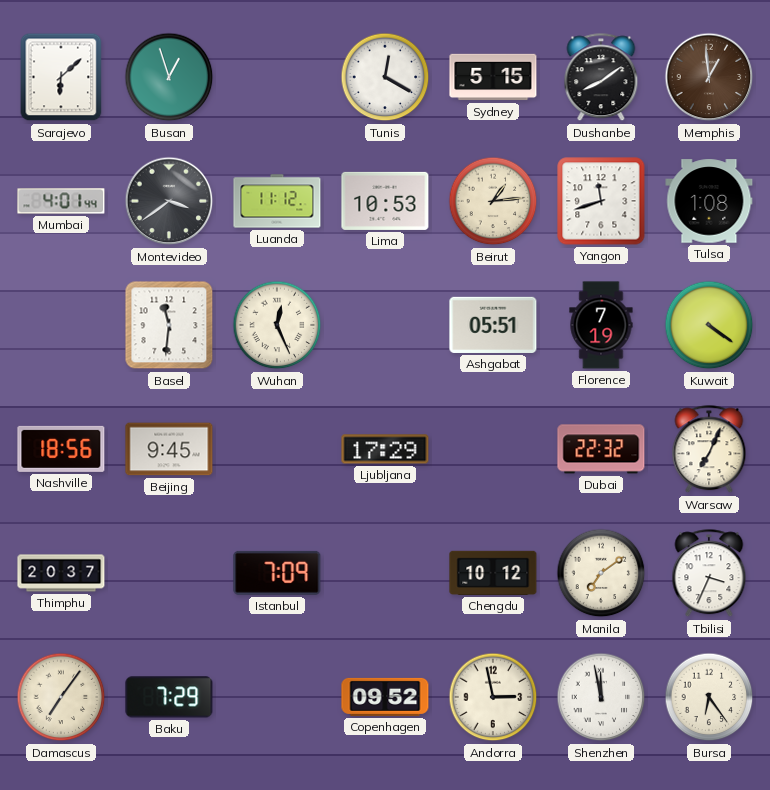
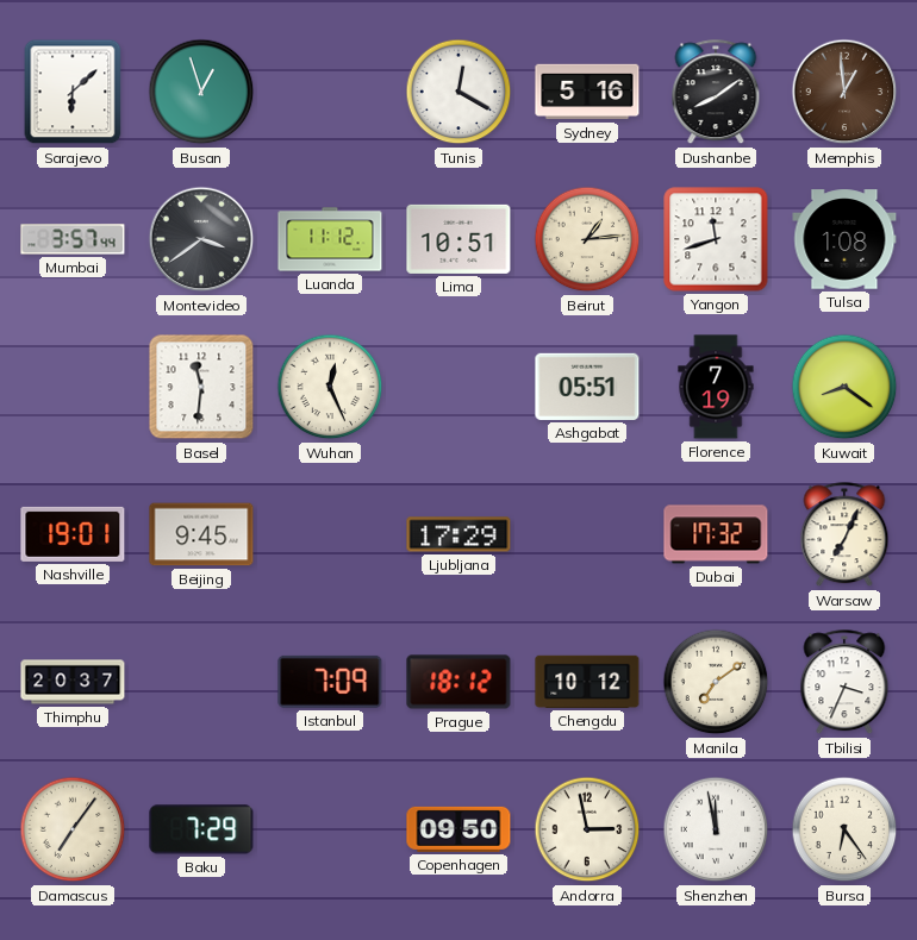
Sydney: 5:15 -> 5:16 (587, 92)
Mumbai: 4:01 -> 3:57 (73, 239)
Lima: 10:53 -> 10:51 (458, 239)
Kuwait: 4:21 -> 8:21 (844, 387)
Nashville: 18:56 -> 19:01 (73, 534)
Dubai: 22:32 -> 17:32 (716, 534)
Prague: none -> 18:12 (458, 682)
Copenhagen: 09:52 -> 09:50 (458, 829)
